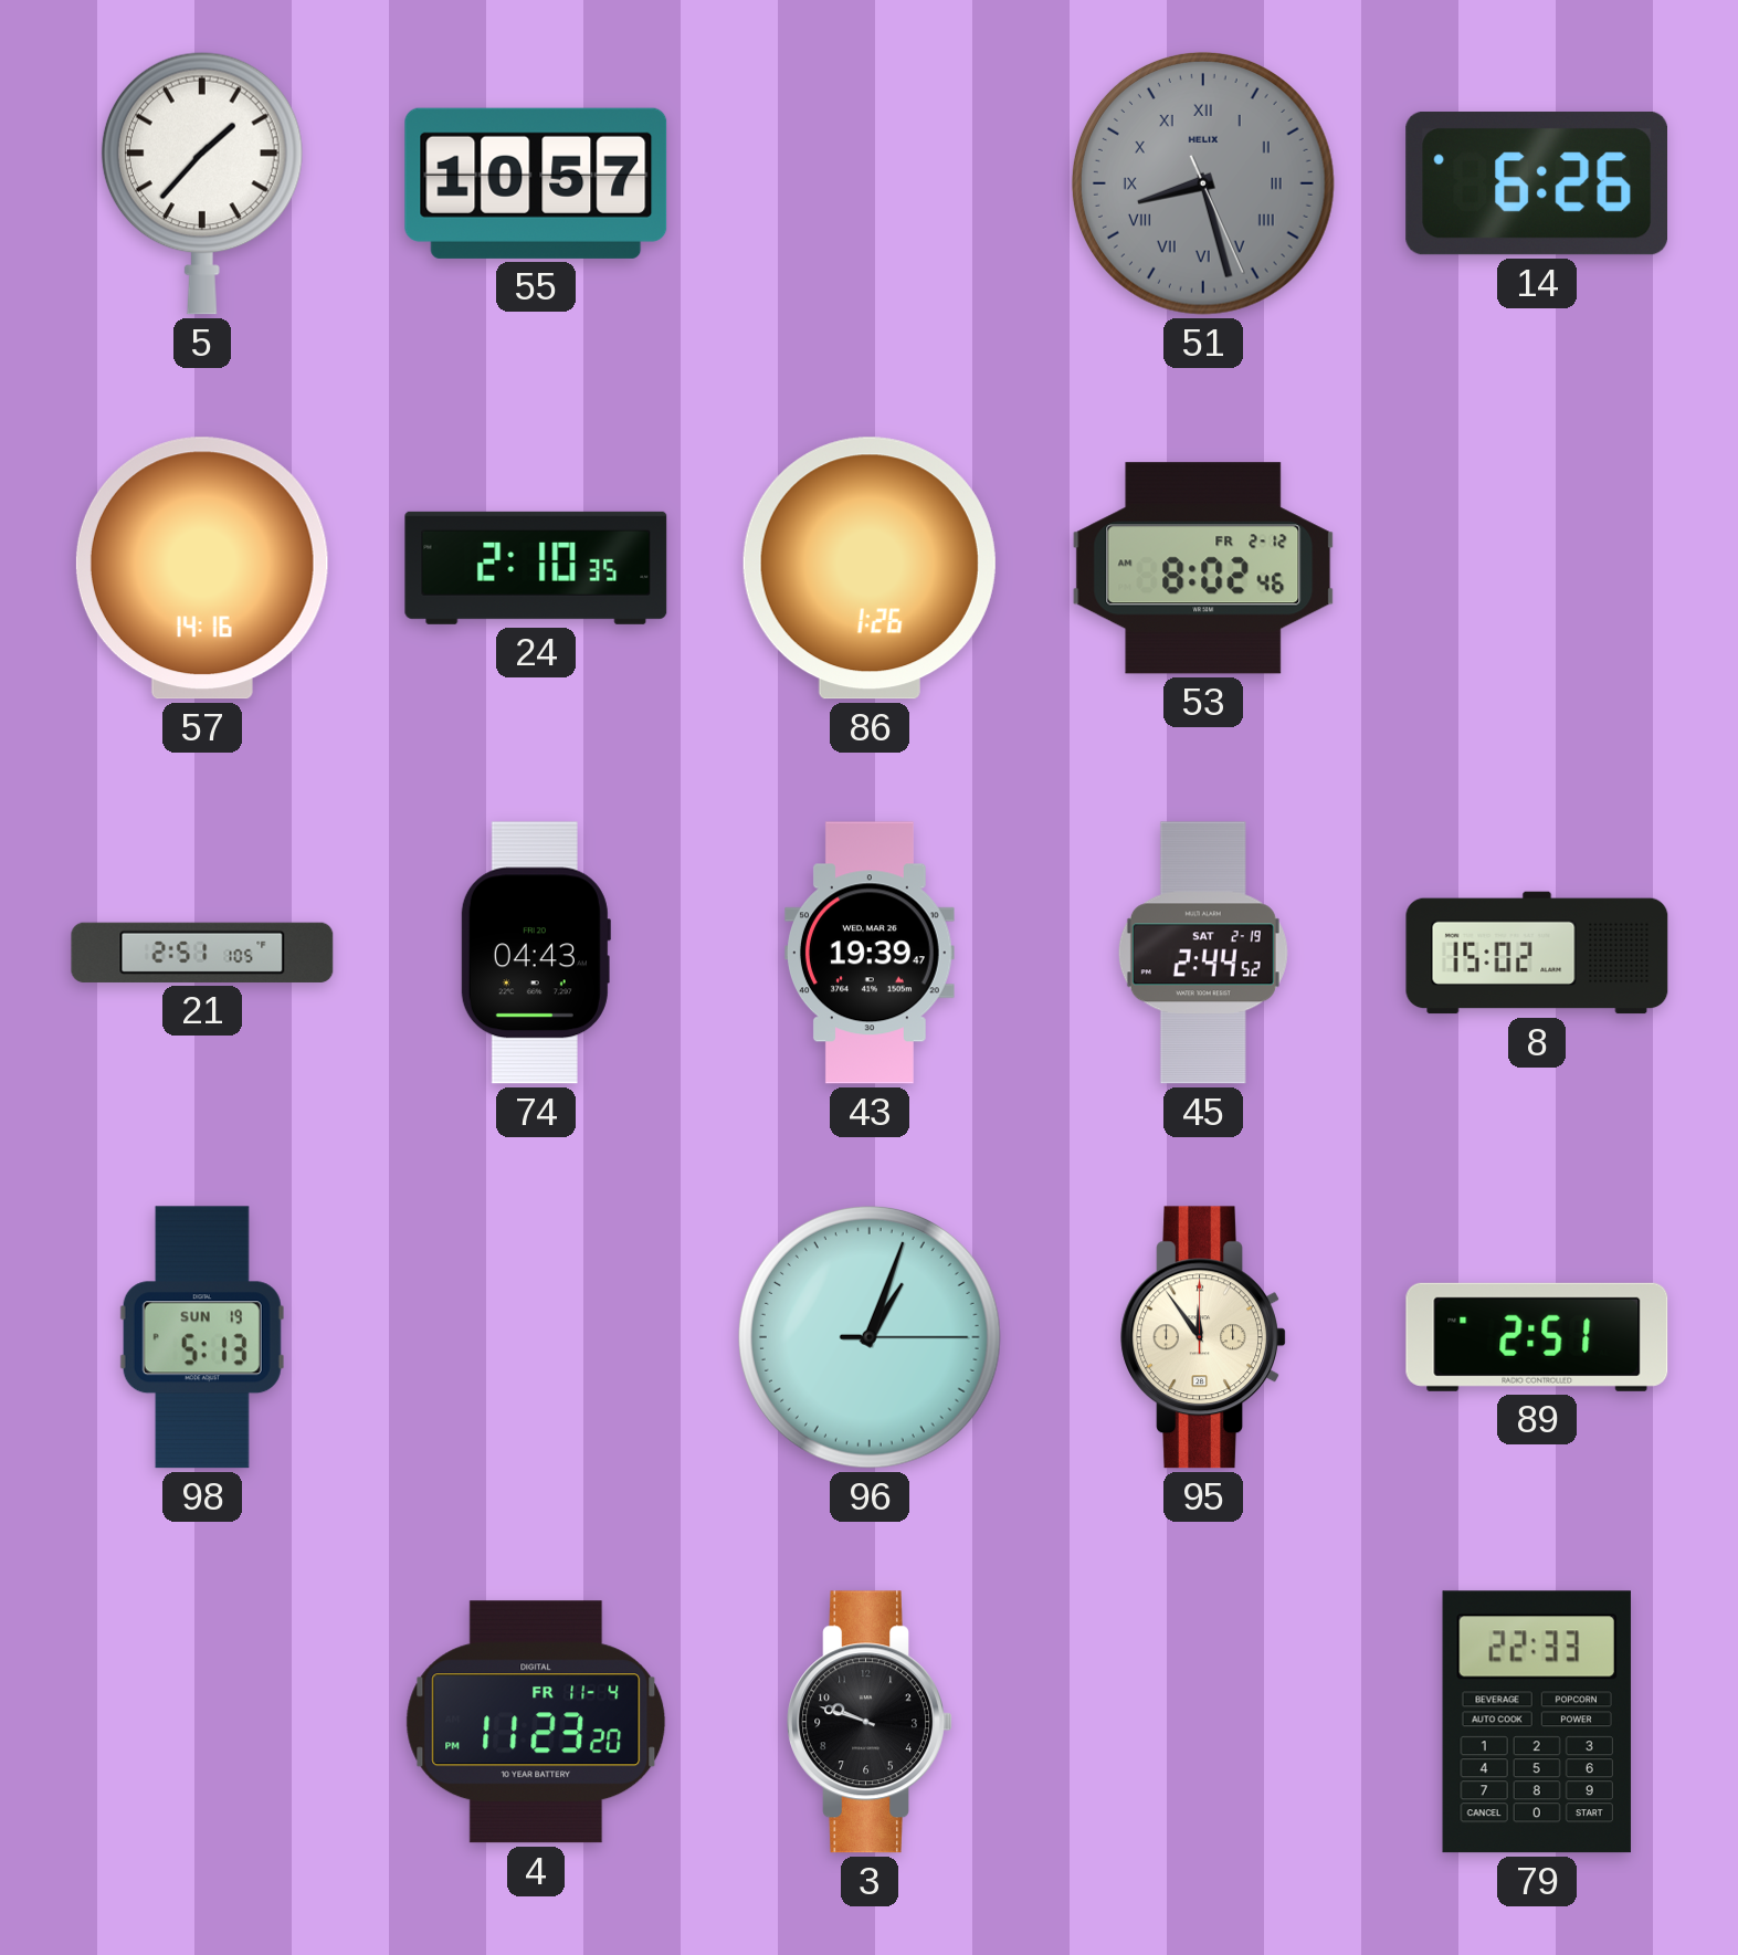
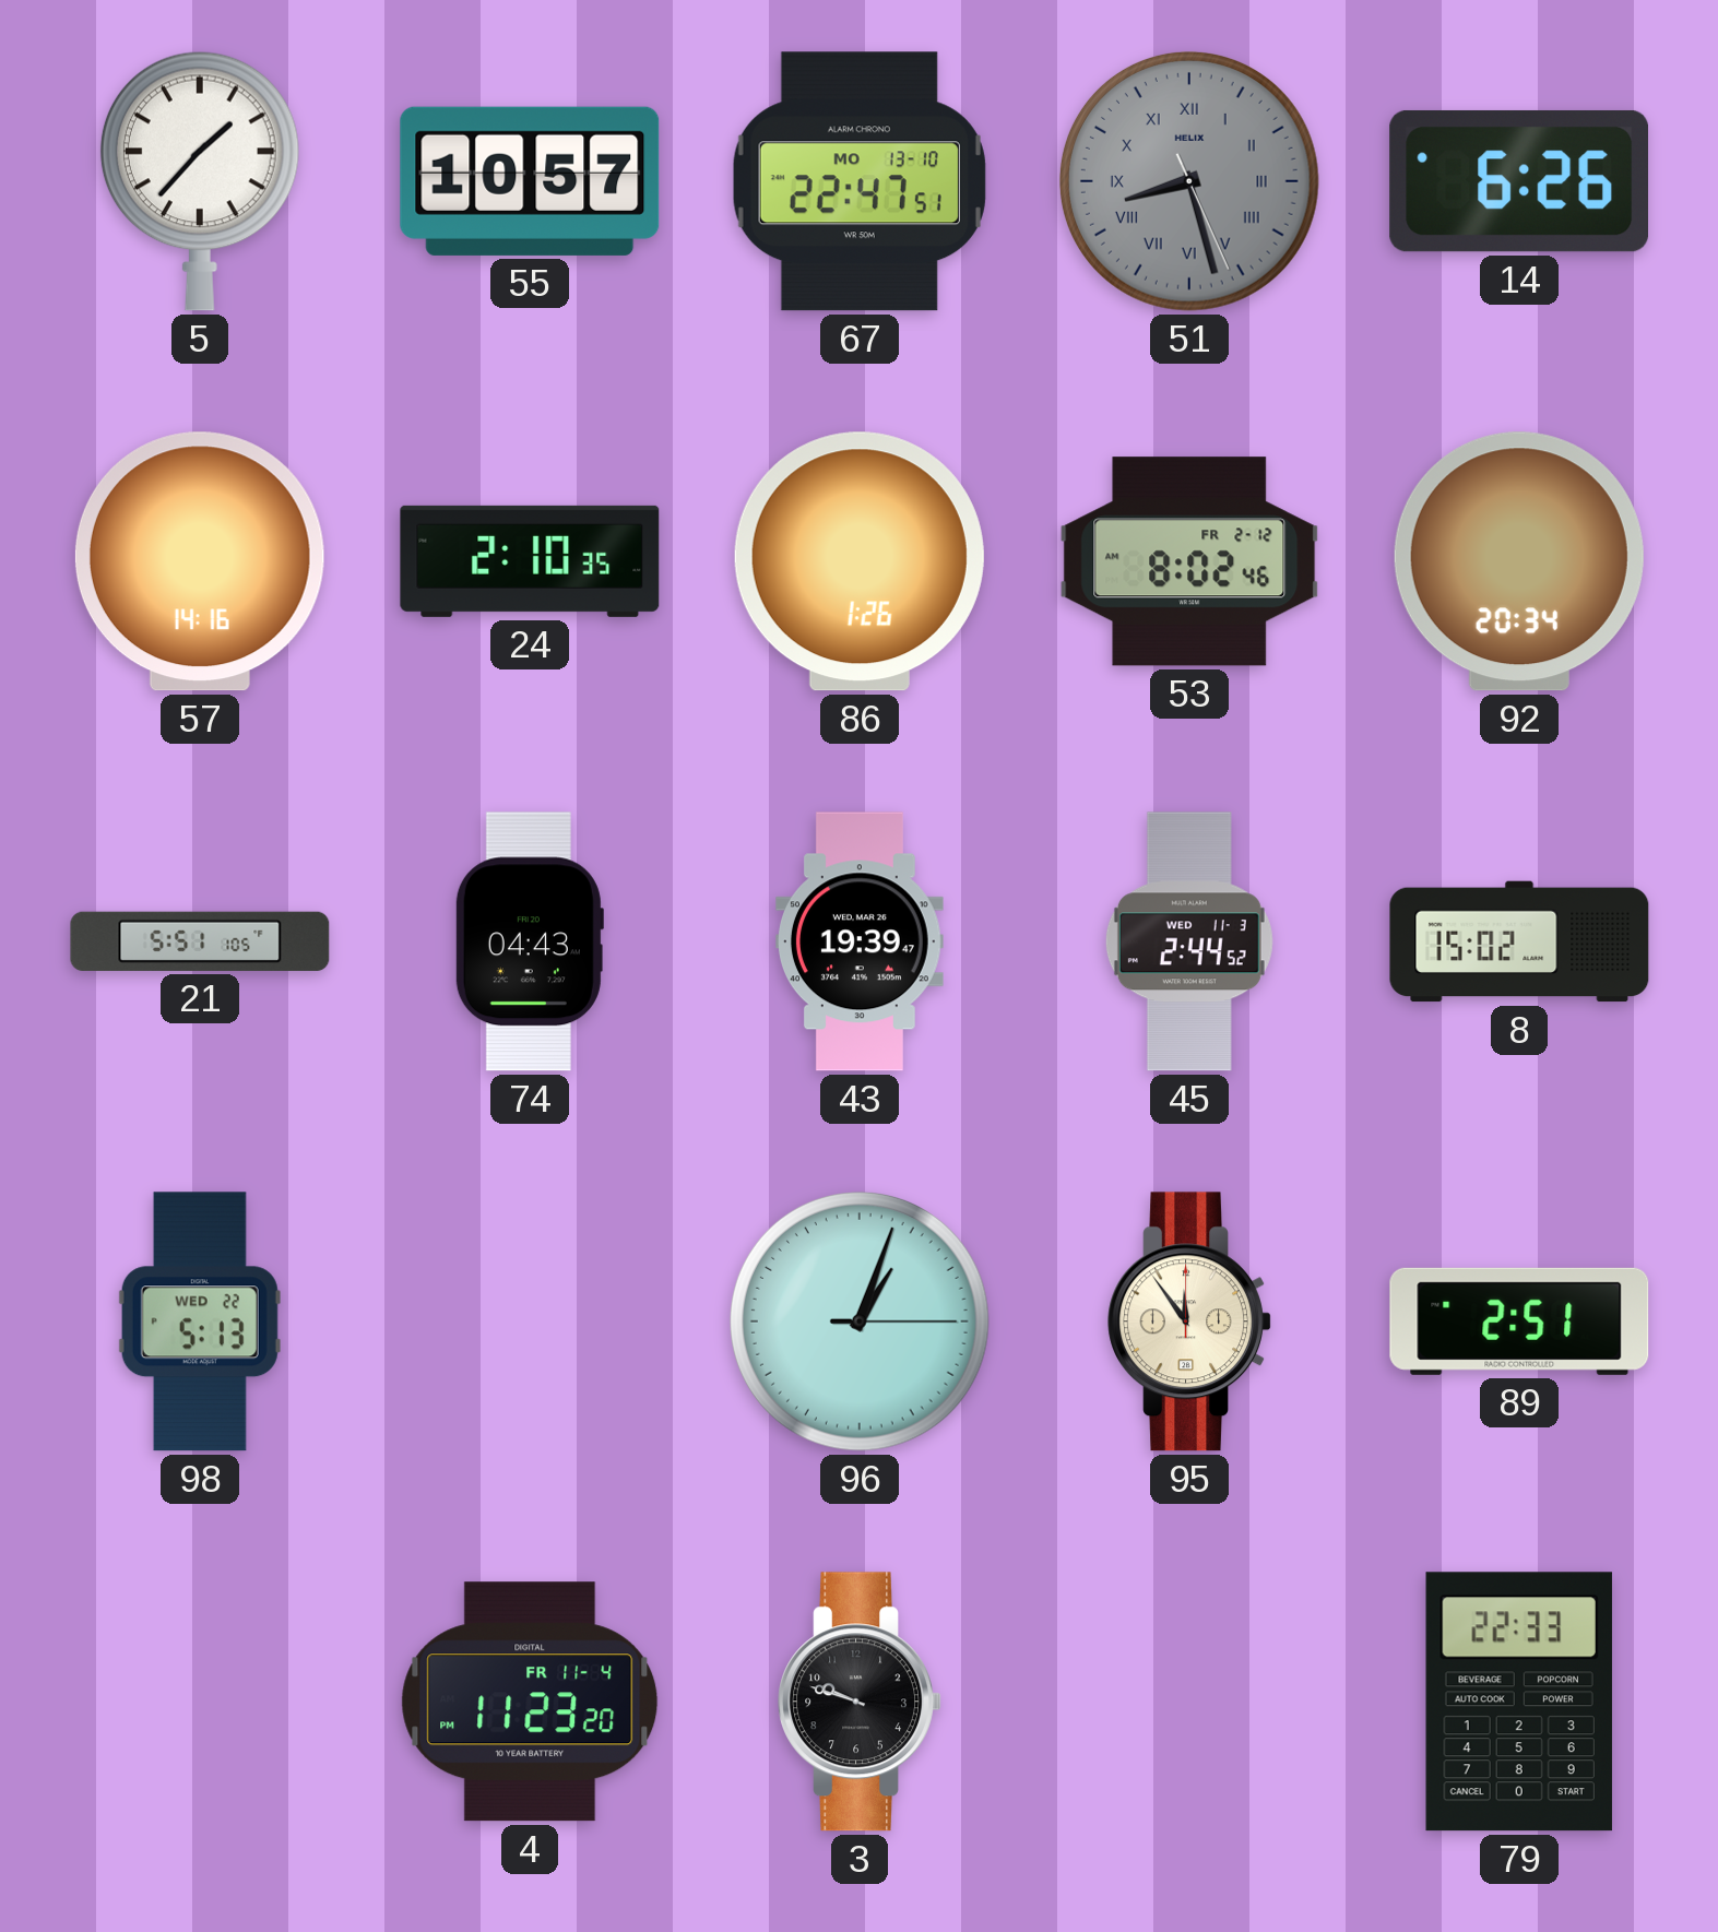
67: none -> 22:47 (860, 181)
92: none -> 20:34 (1519, 561)
21: 2:51 -> 5:51 (200, 941)
45 date: SAT 2-19 -> WED 11-3 (1189, 941)
98 date: SUN 19 -> WED 22 (200, 1321)
